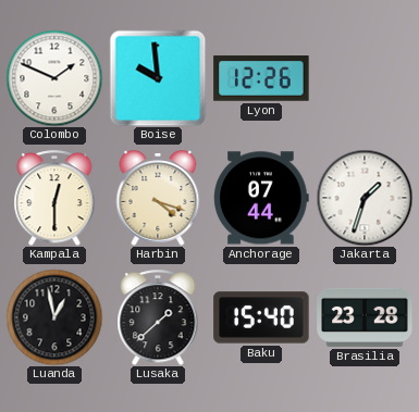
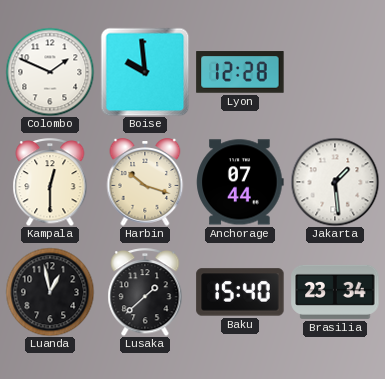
Lyon: 12:26 -> 12:28 (240, 72)
Harbin: 4:18 -> 10:18 (145, 182)
Jakarta: 1:33 -> 1:29 (335, 182)
Brasilia: 23:28 -> 23:34 (335, 292)
